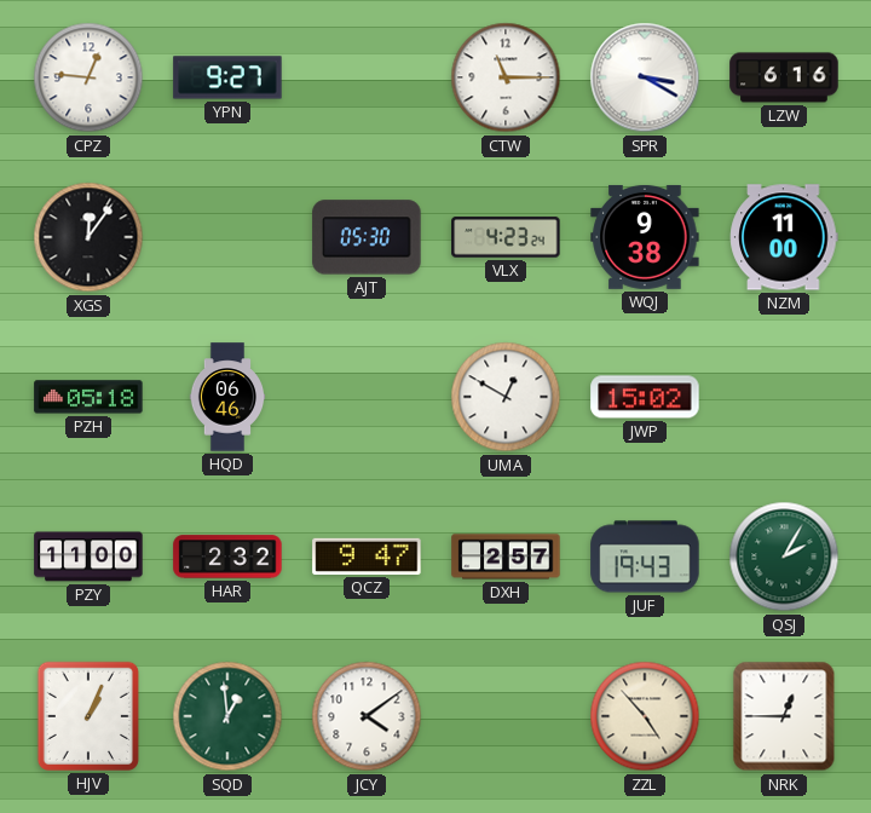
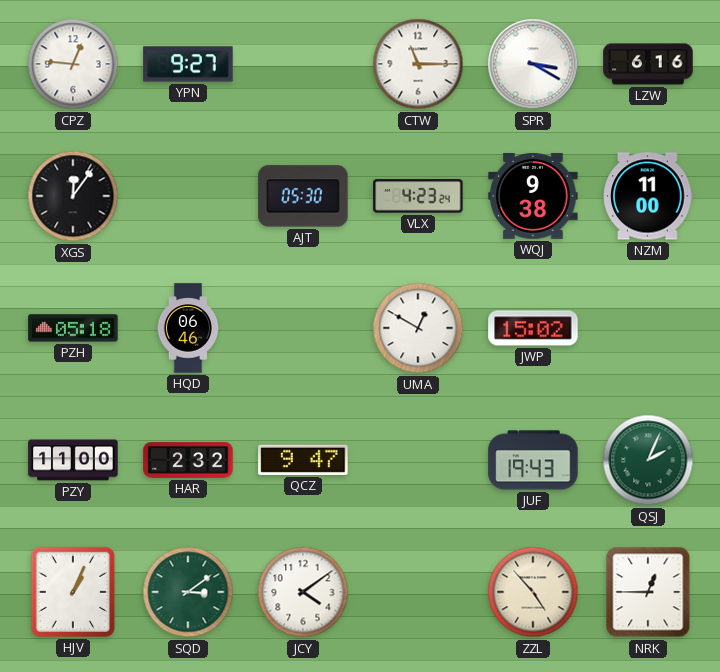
DXH: 2:57 -> none (506, 557)
QSJ: 2:05 -> 2:04 (648, 460)
SQD: 12:59 -> 3:09 (188, 592)
